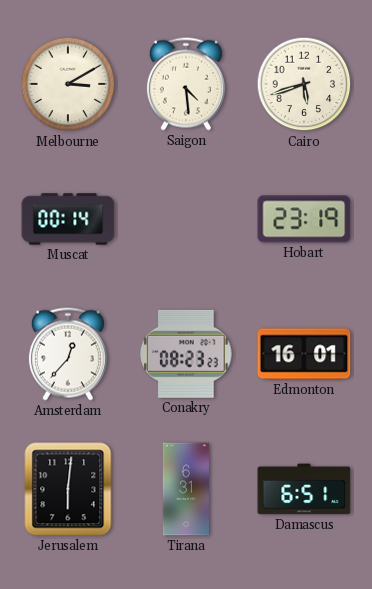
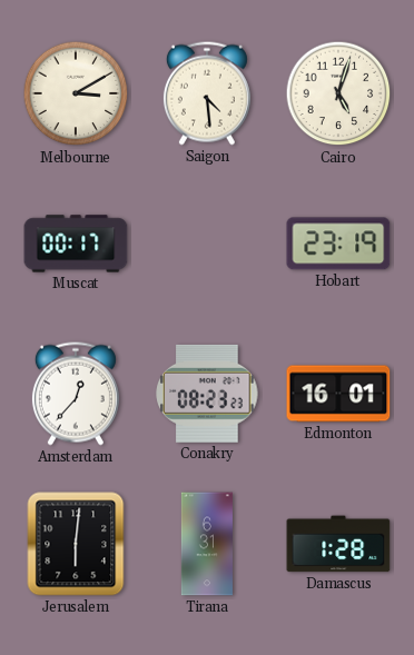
Cairo: 5:42 -> 5:03 (338, 93)
Muscat: 00:14 -> 00:17 (76, 244)
Damascus: 6:51 -> 1:28 (338, 544)
